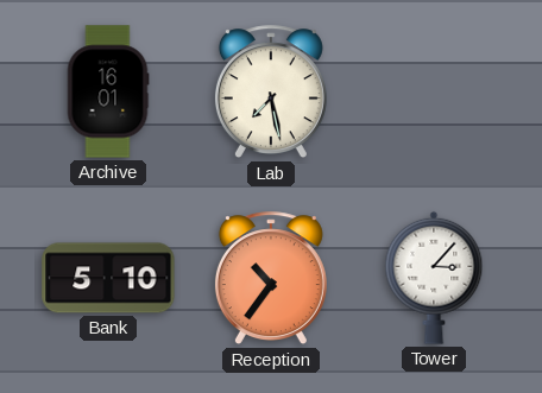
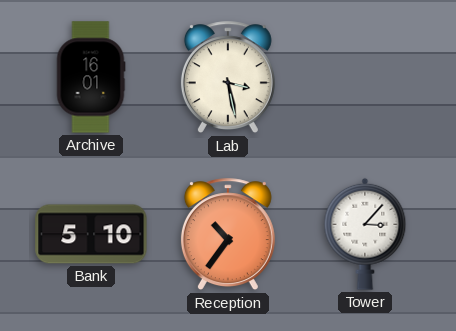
Lab: 7:28 -> 3:28 (228, 78)
